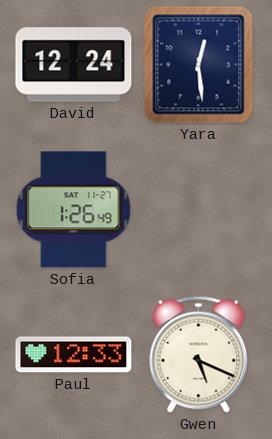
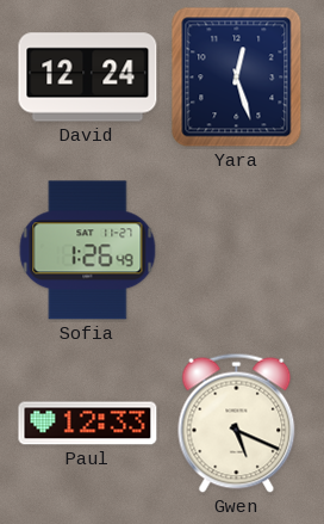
Yara: 12:29 -> 12:27 (237, 78)
